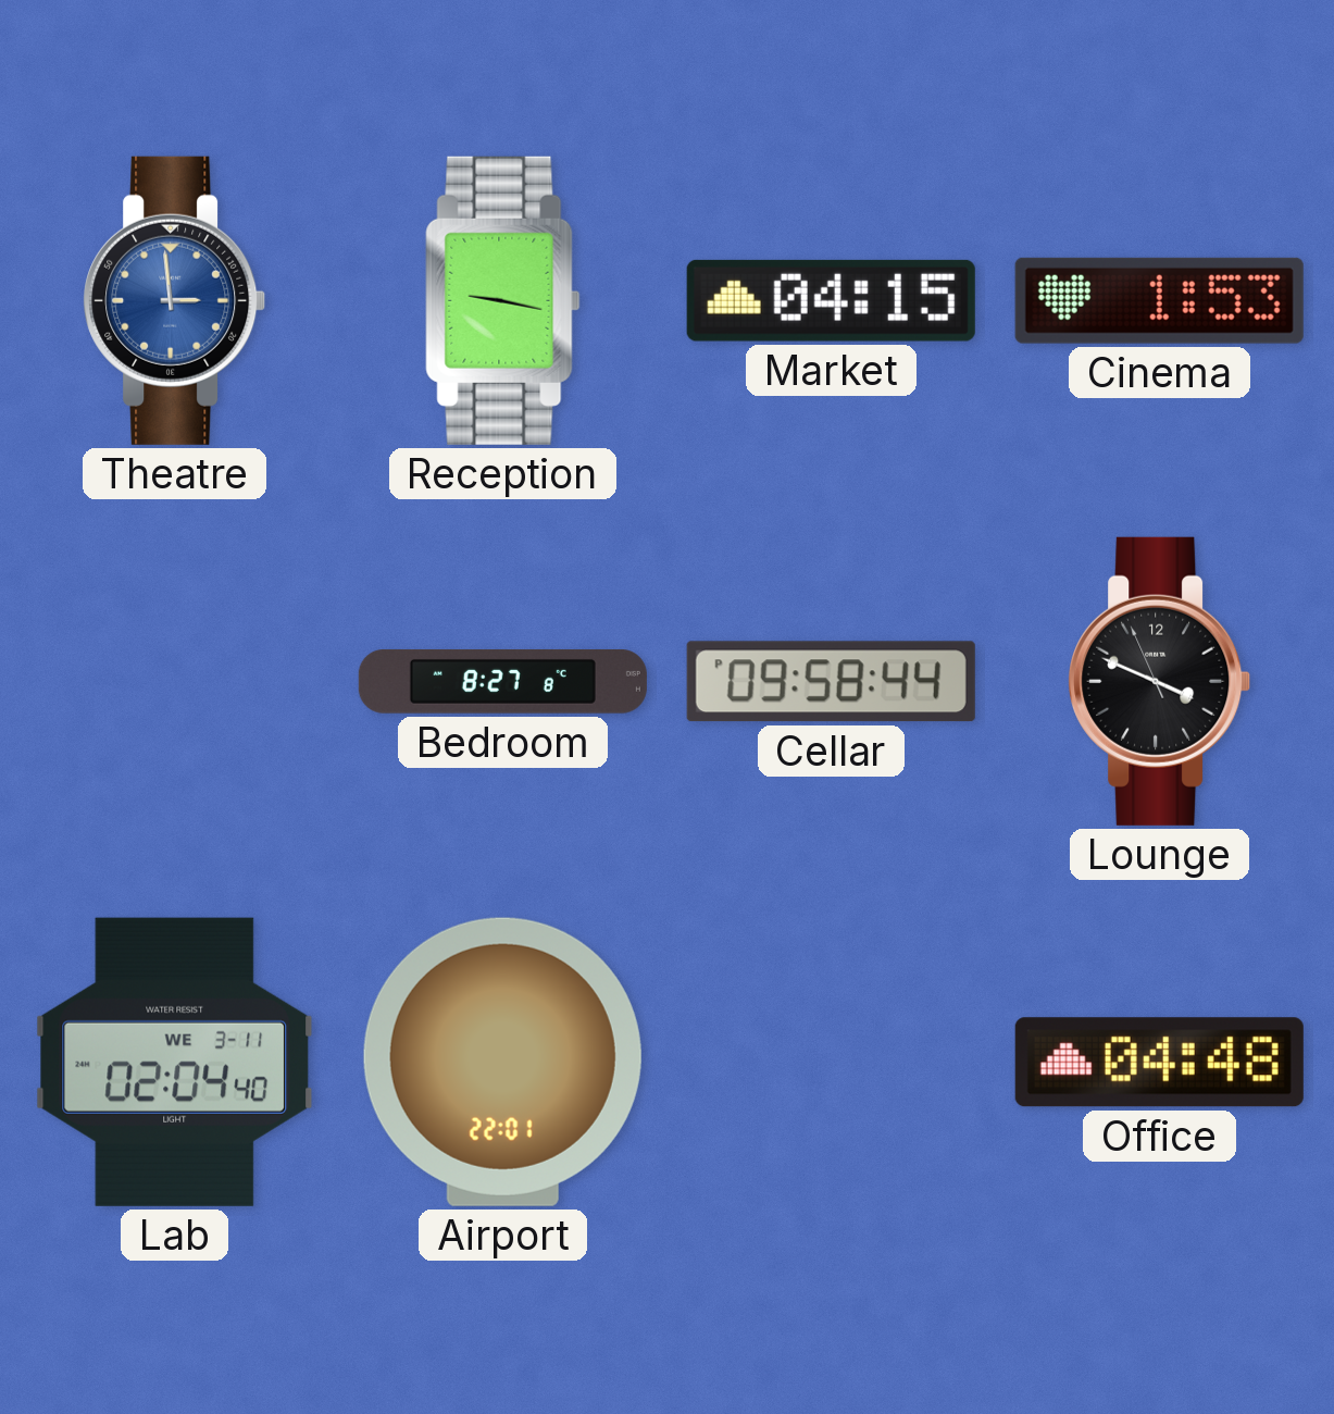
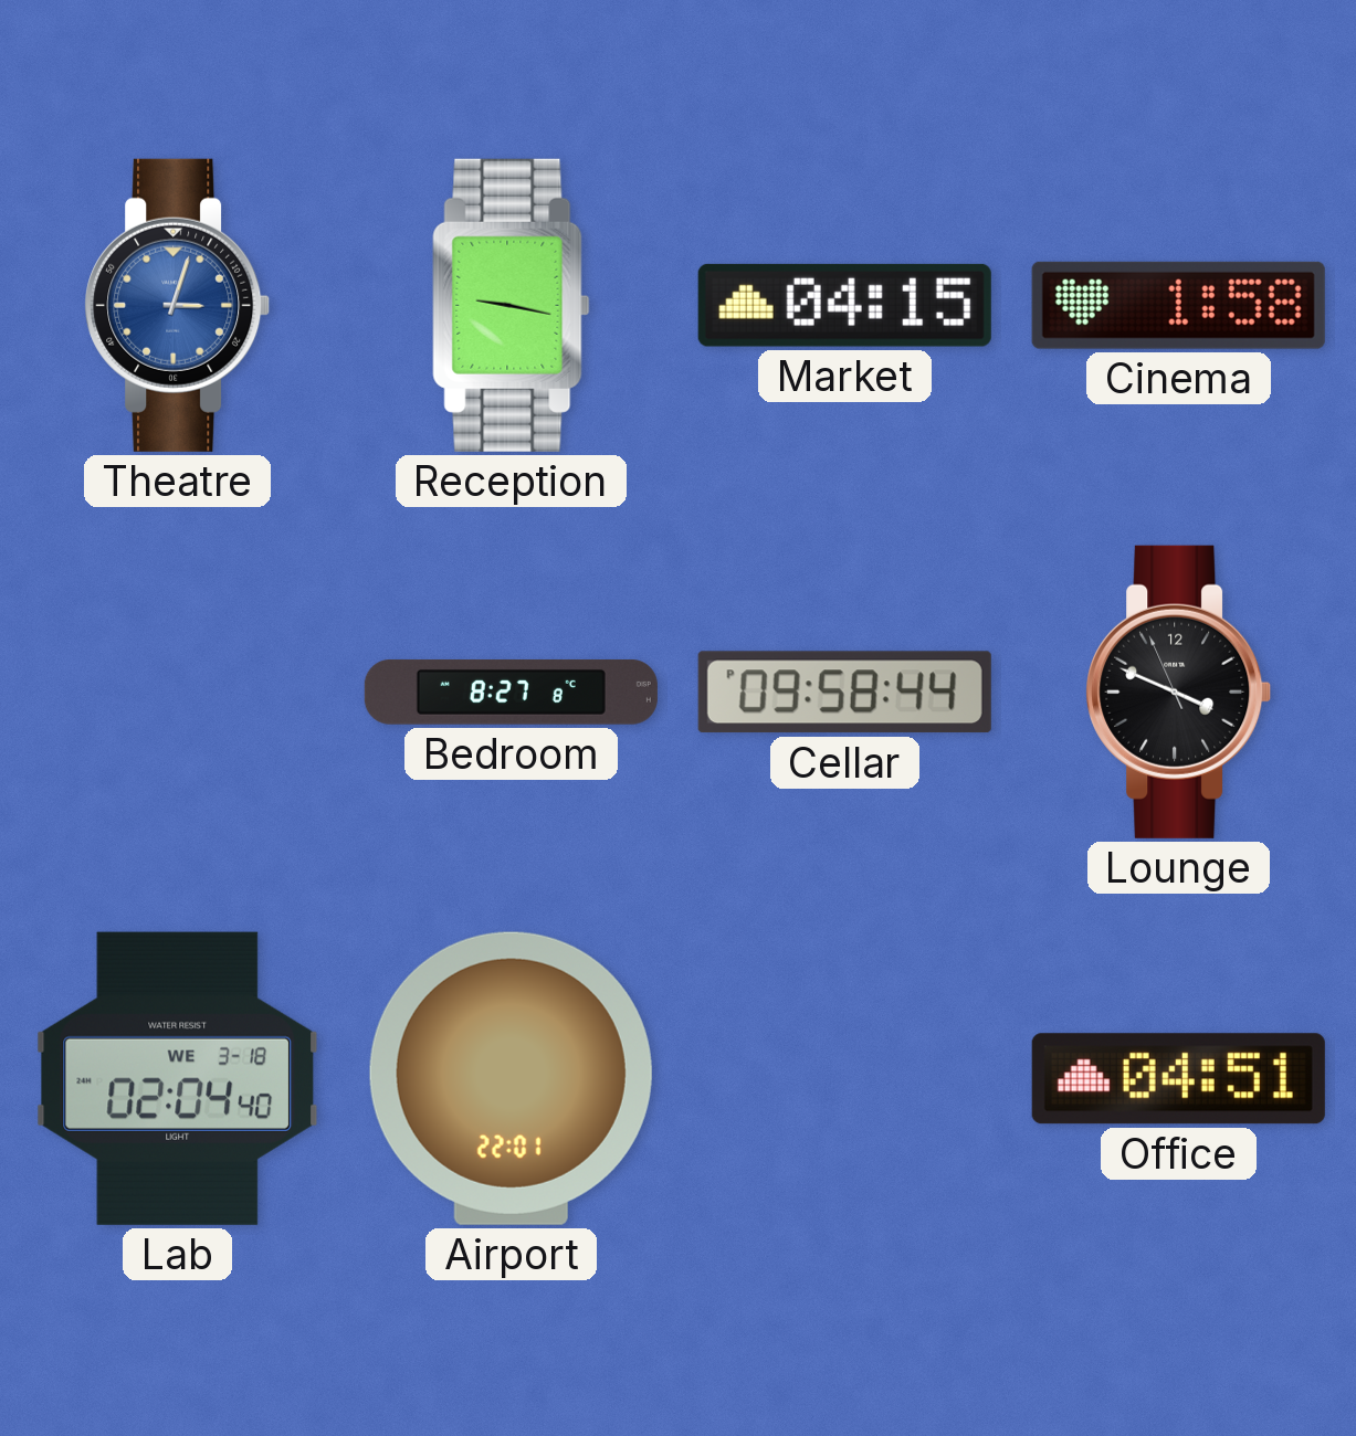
Theatre: 2:59 -> 3:03 (178, 305)
Cinema: 1:53 -> 1:58 (1178, 305)
Lab date: WE 3-11 -> WE 3-18 (177, 1078)
Office: 04:48 -> 04:51 (1178, 1079)
